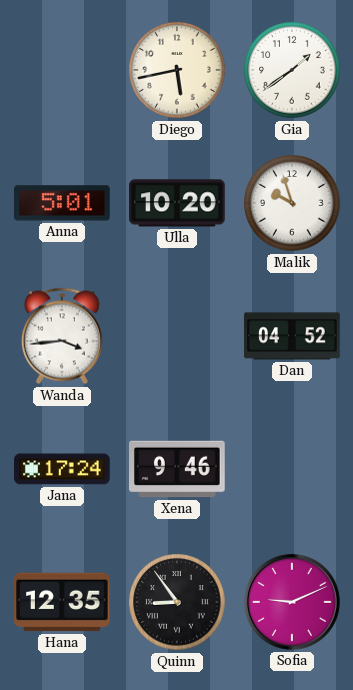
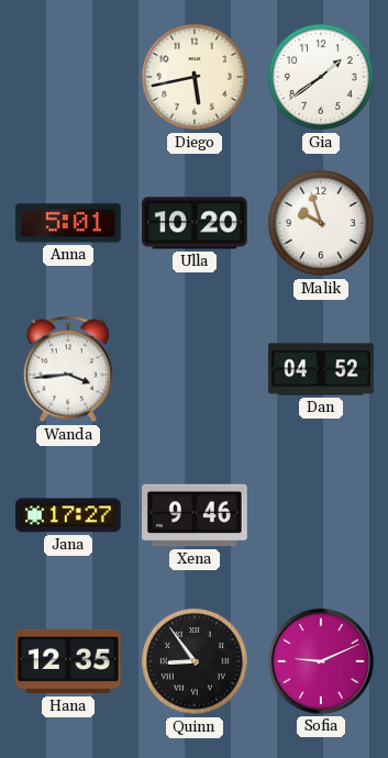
Jana: 17:24 -> 17:27 (68, 515)
